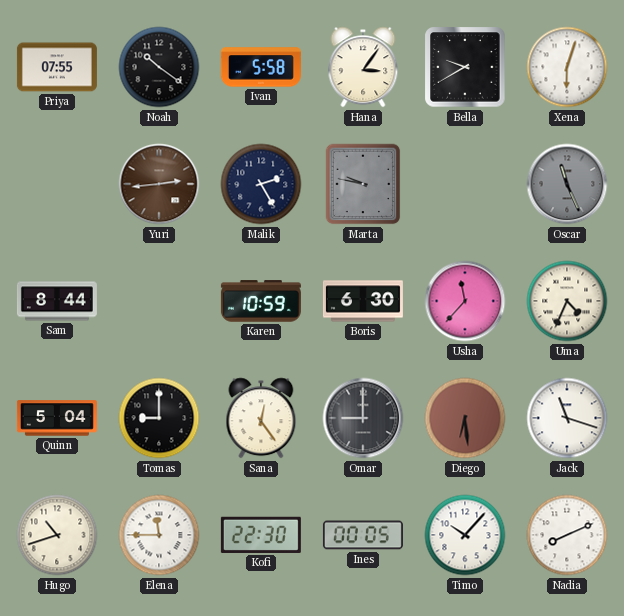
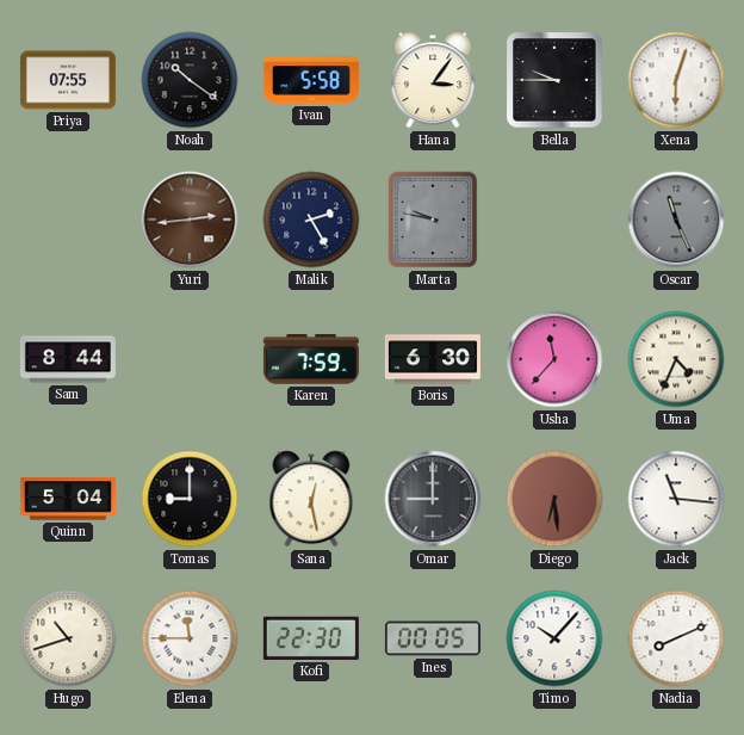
Bella: 9:40 -> 9:45 (554, 80)
Karen: 10:59 -> 7:59 (311, 359)
Sana: 12:24 -> 12:28 (311, 499)
Jack: 11:18 -> 11:16 (676, 499)
